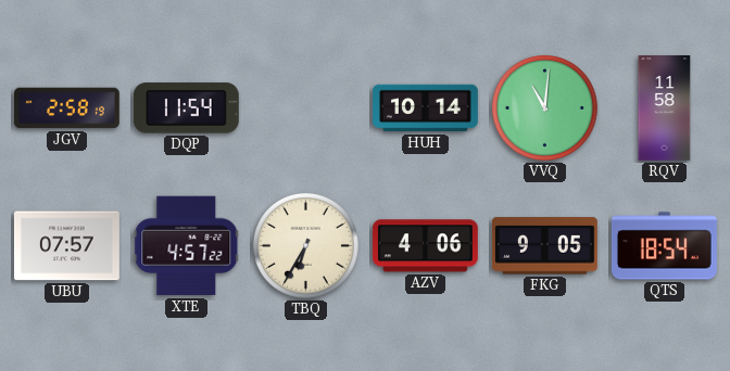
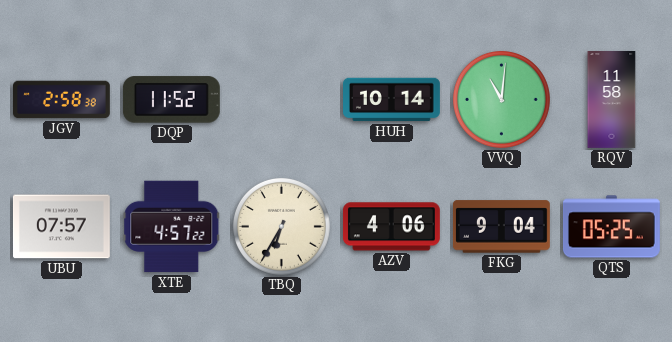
JGV: 2:58:19 -> 2:58:38 (62, 100)
DQP: 11:54 -> 11:52 (171, 100)
FKG: 9:05 -> 9:04 (501, 227)
QTS: 18:54 -> 05:25 (611, 227)
